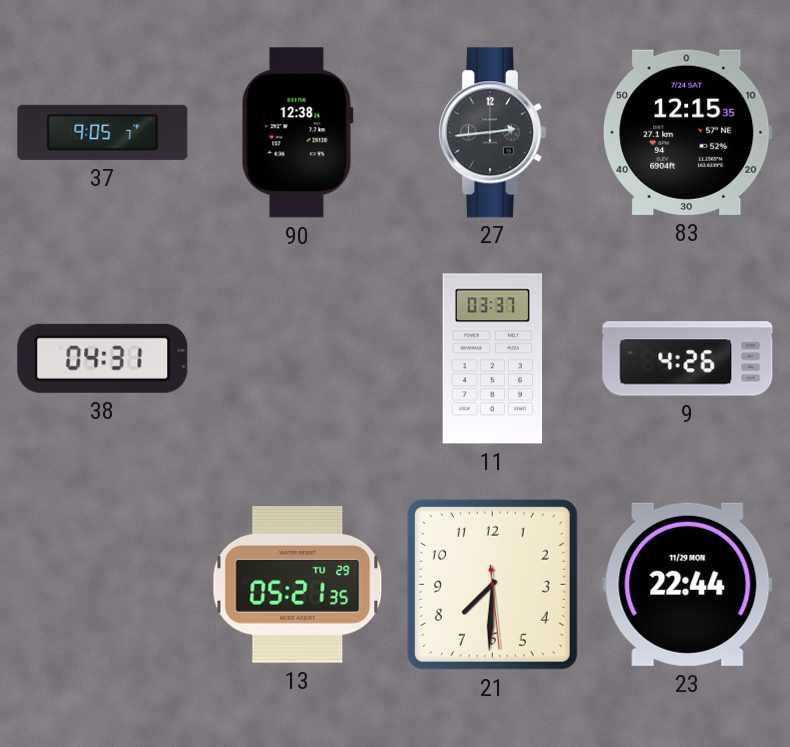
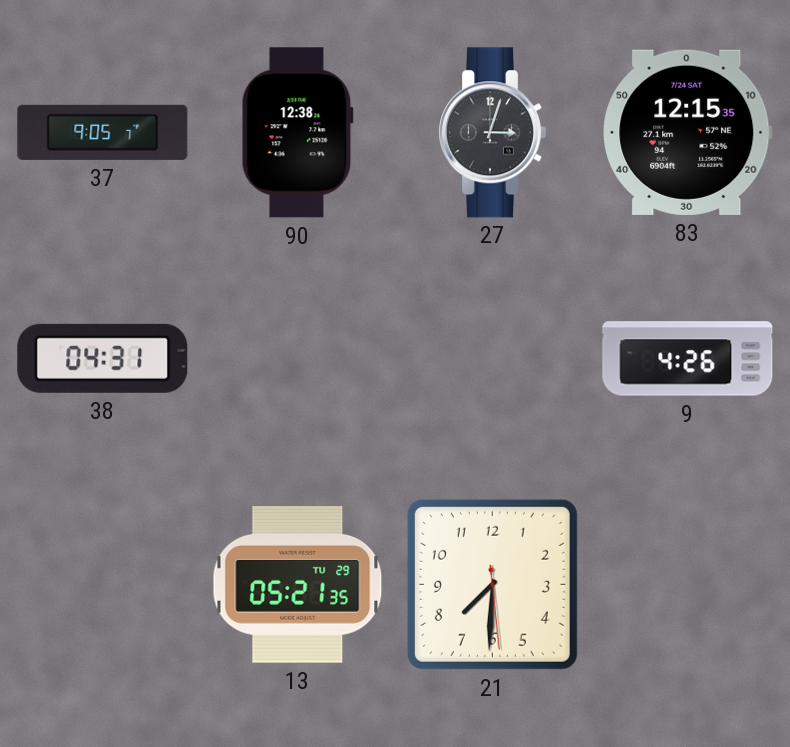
27: 2:44 -> 3:03 (493, 133)
11: 03:37 -> none (493, 359)
23: 22:44 -> none (688, 584)
